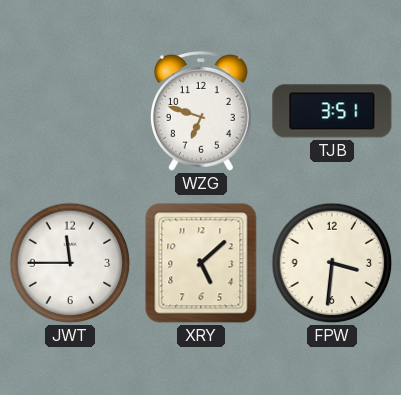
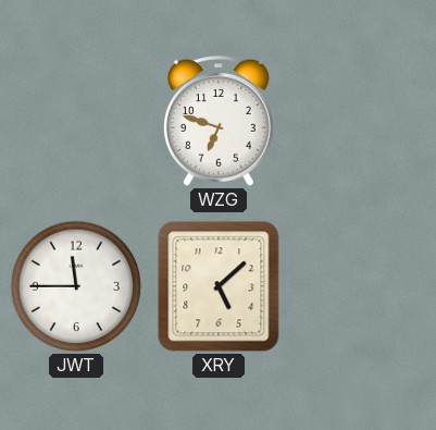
TJB: 3:51 -> none (332, 111)
FPW: 3:31 -> none (332, 263)
